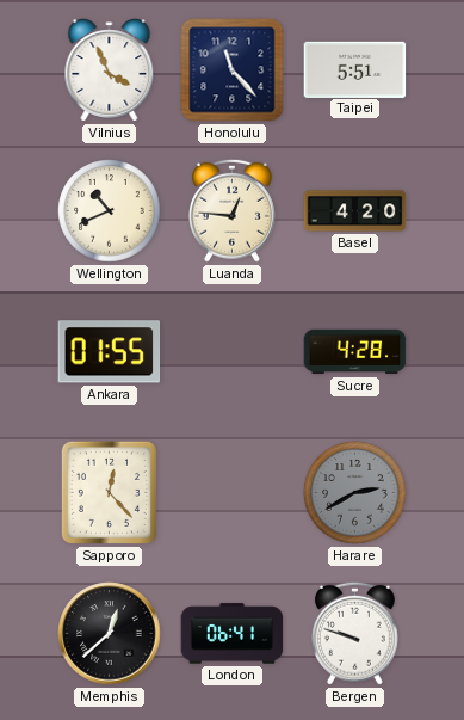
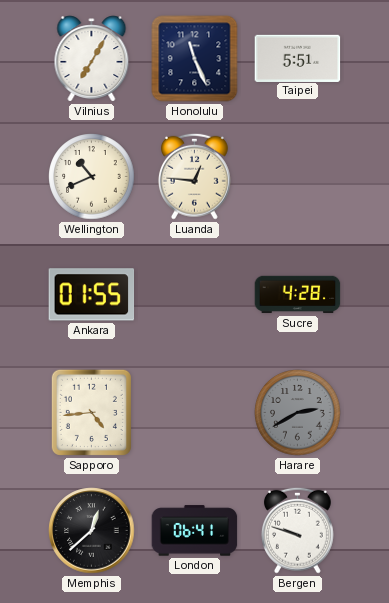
Vilnius: 3:56 -> 7:05 (92, 59)
Honolulu: 11:23 -> 11:26 (195, 59)
Basel: 4:20 -> none (355, 211)
Sapporo: 12:23 -> 4:44 (91, 412)
